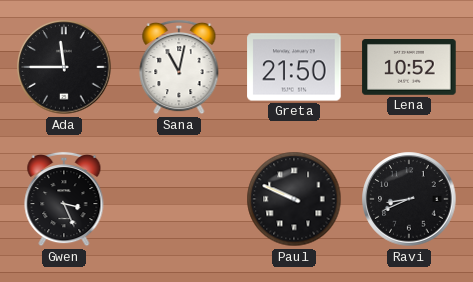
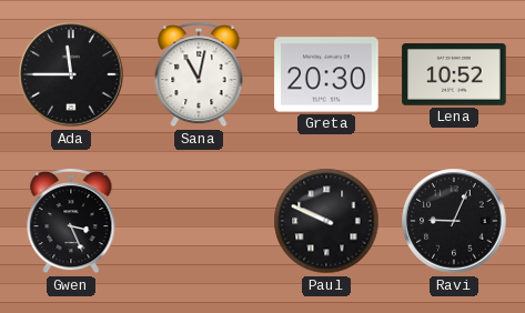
Greta: 21:50 -> 20:30 (326, 74)
Ravi: 8:41 -> 9:04 (454, 221)
